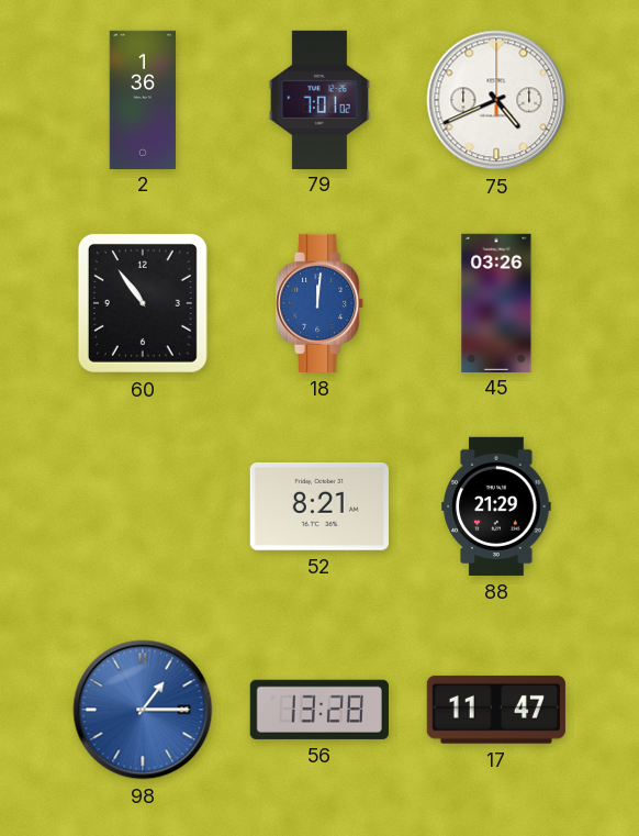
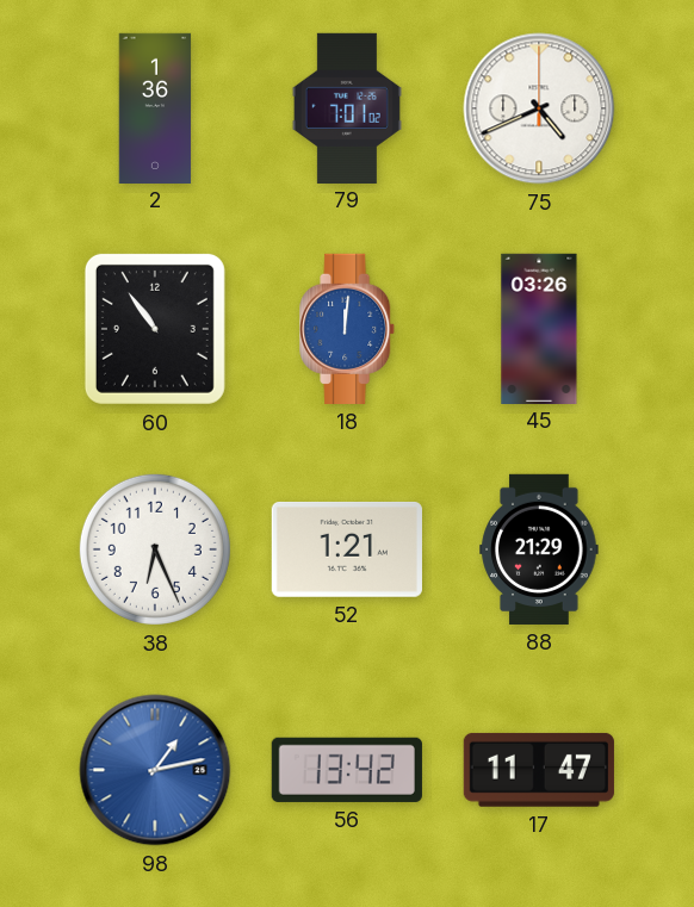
38: none -> 6:26 (155, 549)
52: 8:21 -> 1:21 (347, 549)
98: 1:15 -> 1:13 (155, 770)
56: 13:28 -> 13:42 (347, 770)
